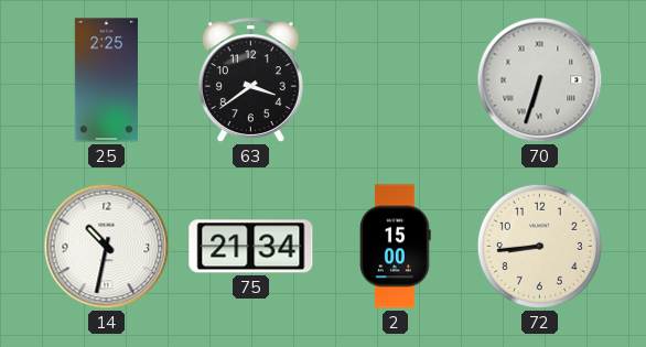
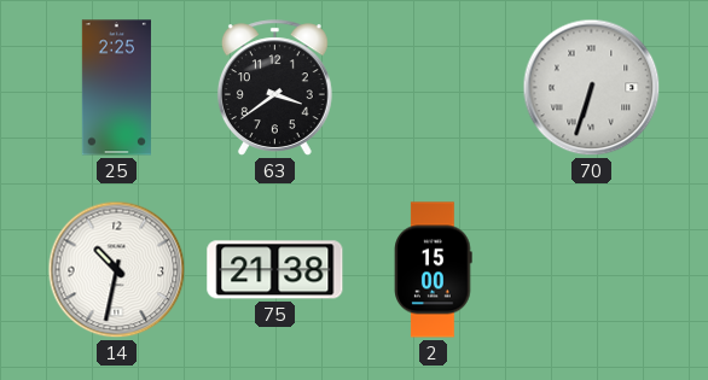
75: 21:34 -> 21:38 (275, 270)
72: 8:44 -> none (539, 246)
